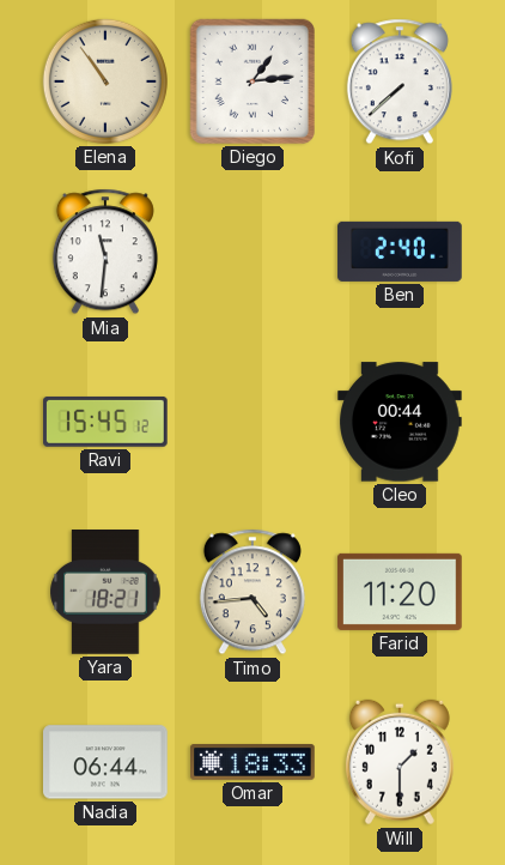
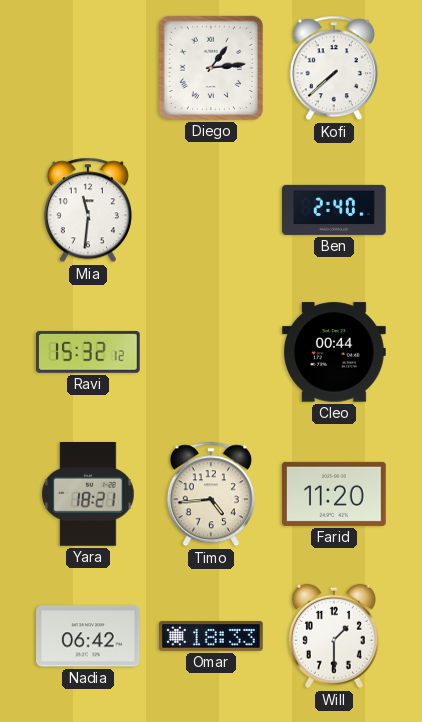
Elena: 10:54 -> none (105, 81)
Ravi: 15:45 -> 15:32 (89, 352)
Nadia: 06:44 -> 06:42 (88, 636)
